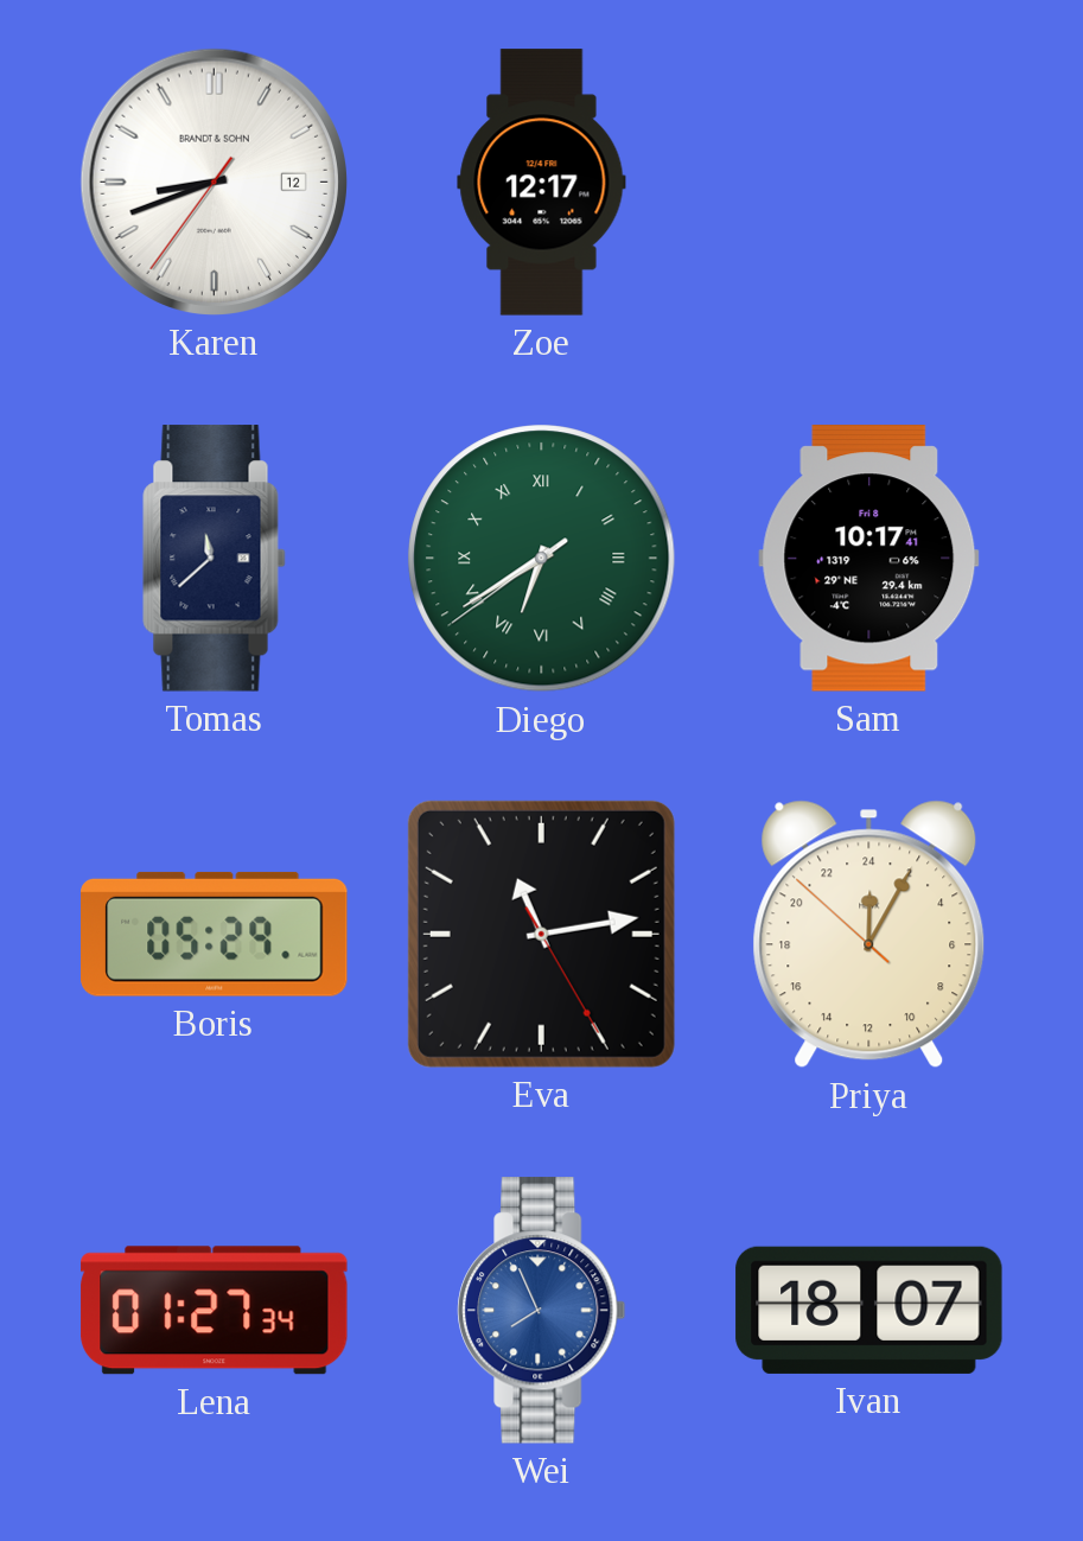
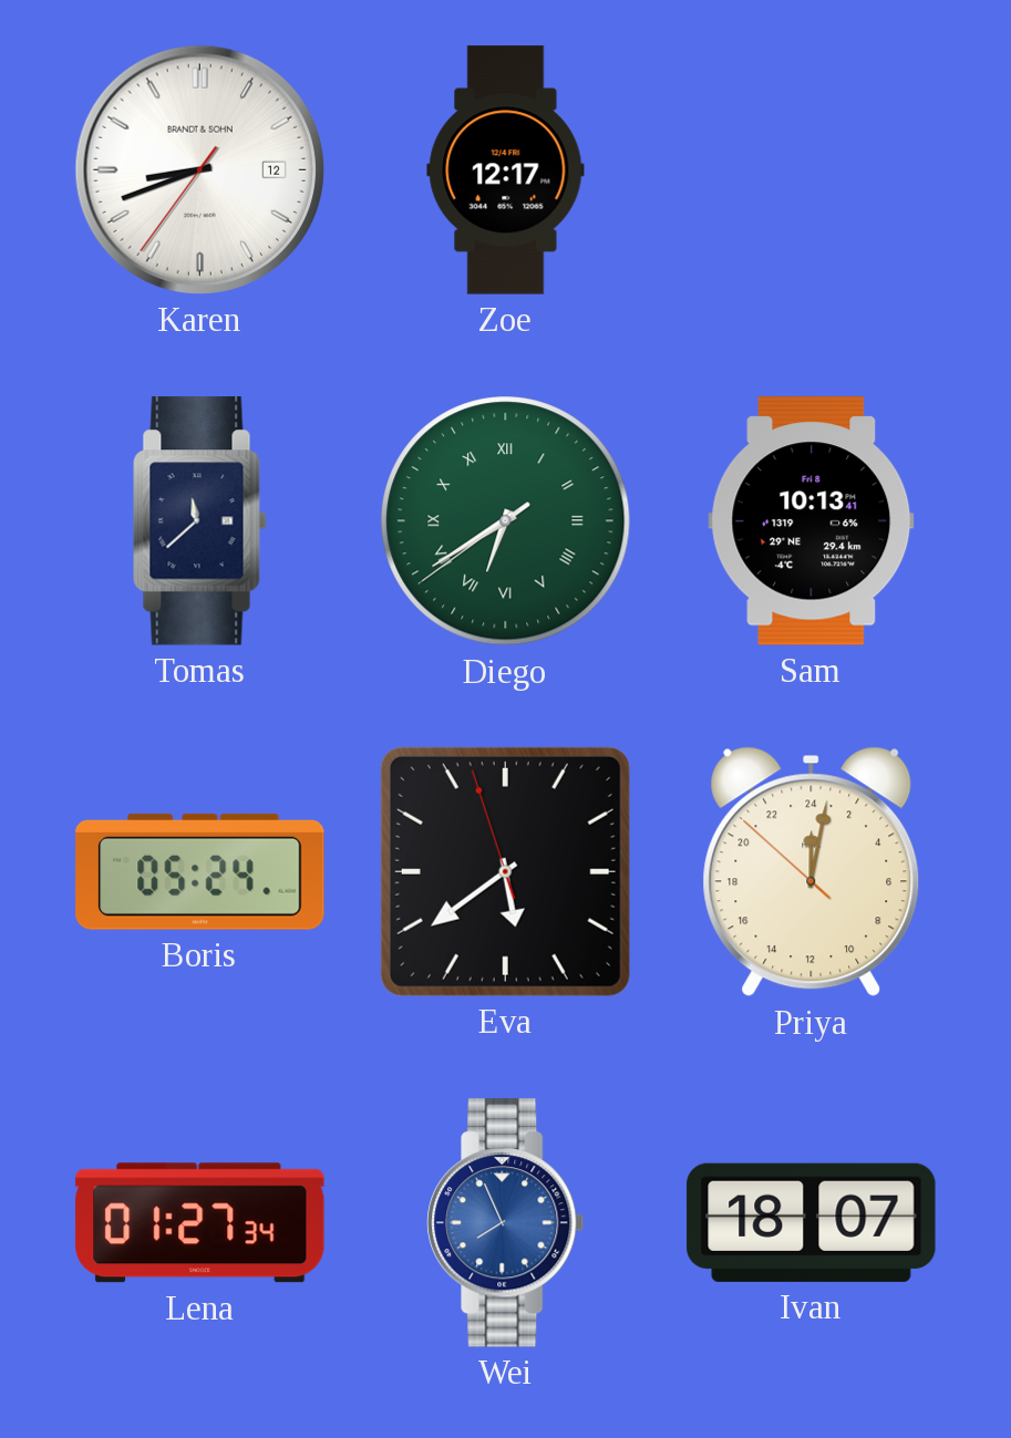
Sam: 10:17 -> 10:13 (812, 521)
Boris: 05:29 -> 05:24 (200, 871)
Eva: 11:13 -> 5:38 (505, 871)
Priya: 0:04 -> 0:01 (812, 872)
